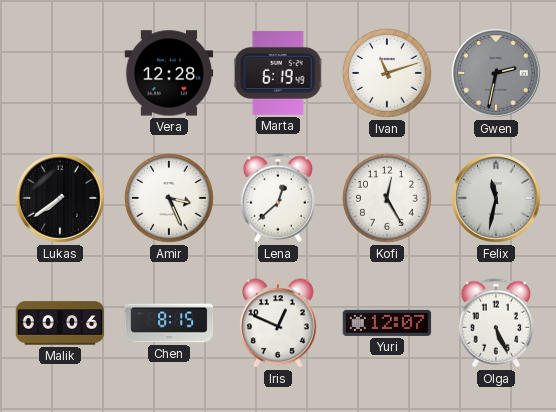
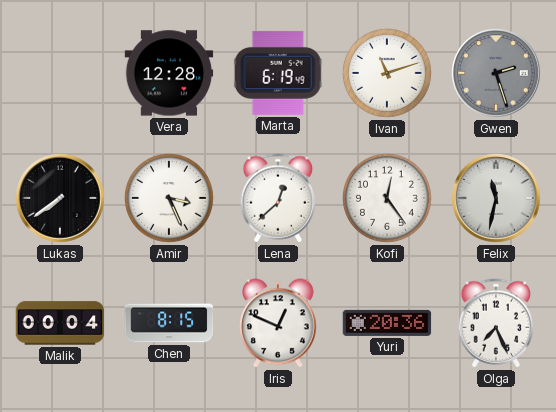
Gwen: 2:32 -> 2:27 (497, 74)
Kofi: 12:25 -> 12:24 (388, 199)
Malik: 00:06 -> 00:04 (60, 323)
Yuri: 12:07 -> 20:36 (387, 323)
Olga: 5:26 -> 7:26 (496, 323)
